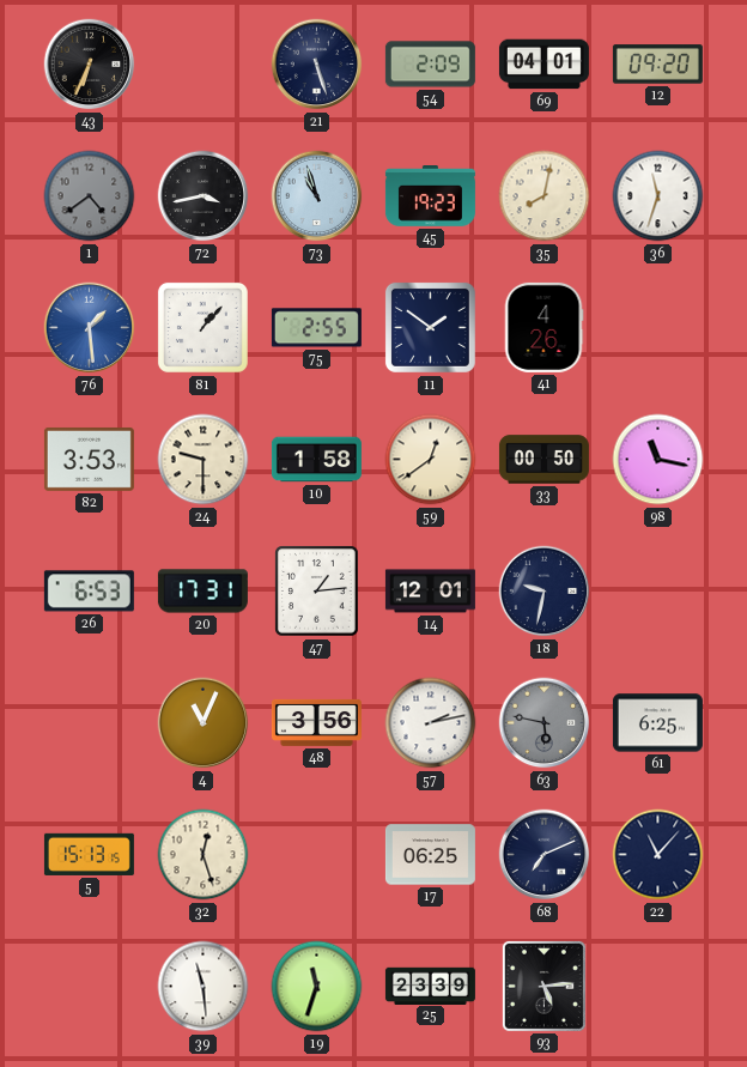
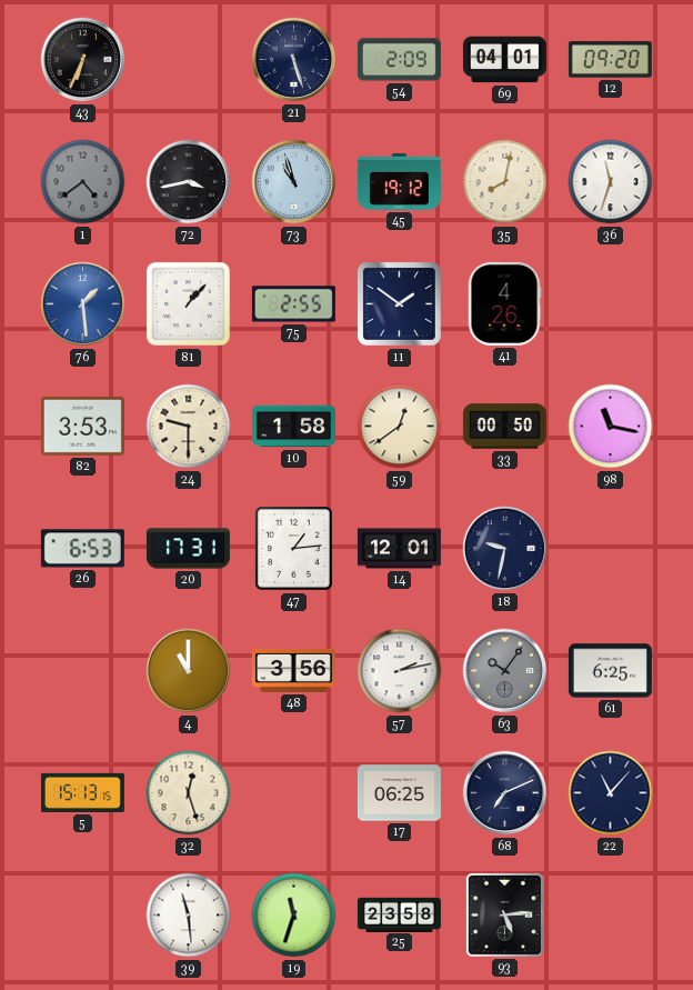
45: 19:23 -> 19:12 (399, 182)
4: 11:04 -> 11:00 (189, 671)
63: 5:47 -> 10:06 (505, 671)
25: 23:39 -> 23:58 (399, 914)
